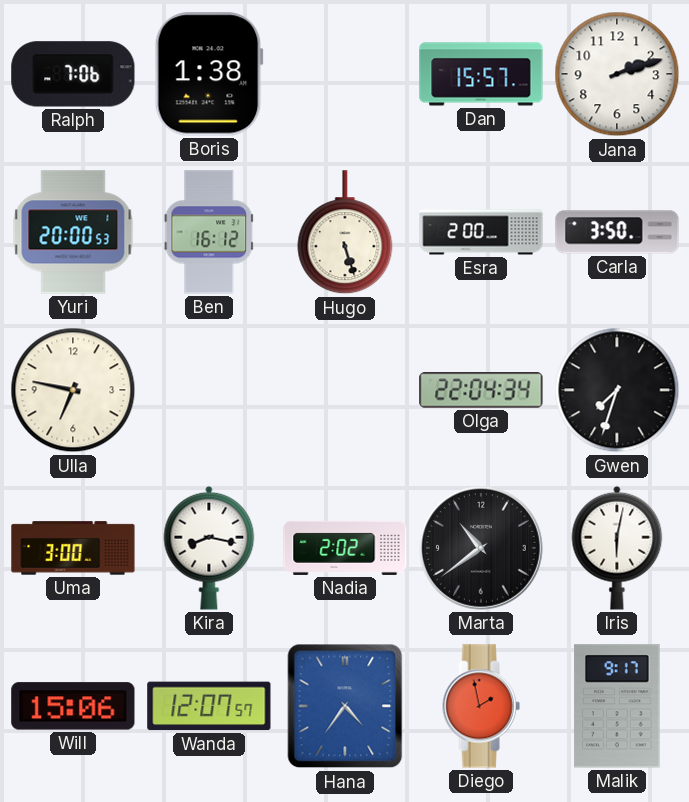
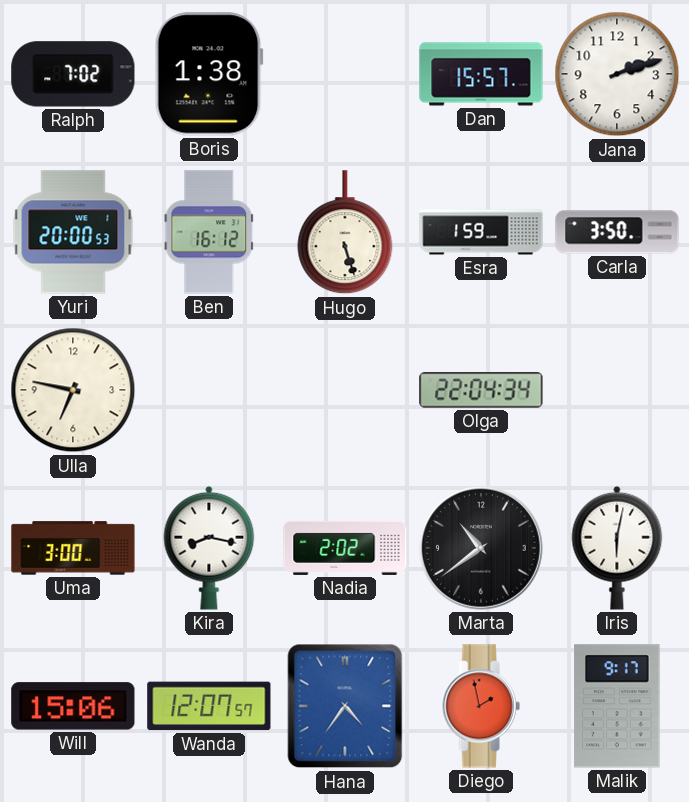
Ralph: 7:06 -> 7:02 (73, 74)
Esra: 2:00 -> 1:59 (481, 232)
Gwen: 7:33 -> none (617, 390)
